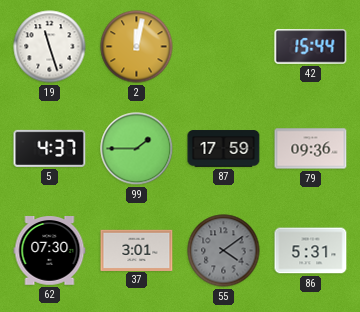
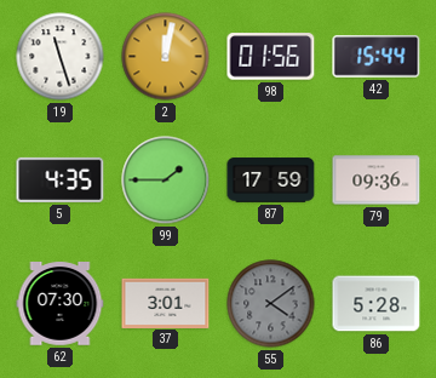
98: none -> 01:56 (271, 57)
5: 4:37 -> 4:35 (61, 179)
86: 5:31 -> 5:28 (377, 304)
